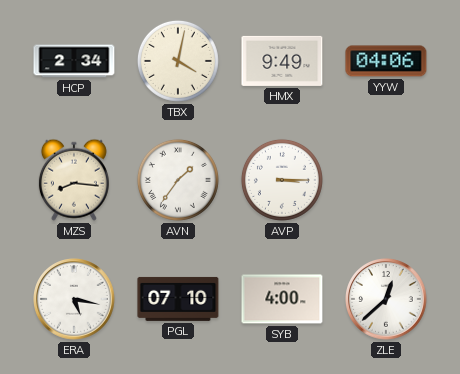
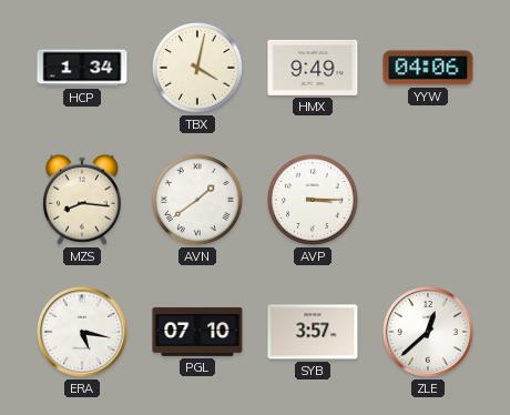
HCP: 2:34 -> 1:34 (82, 68)
AVN: 1:36 -> 1:39 (197, 200)
SYB: 4:00 -> 3:57 (313, 332)
